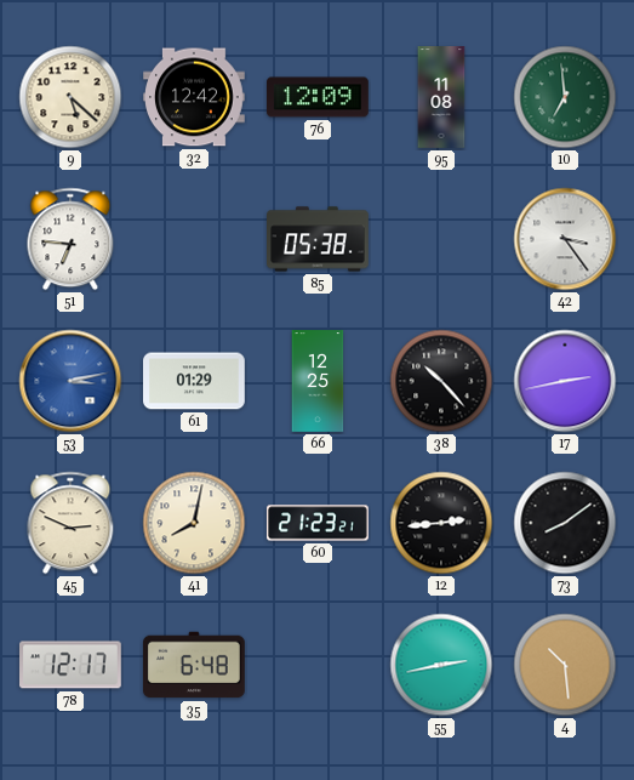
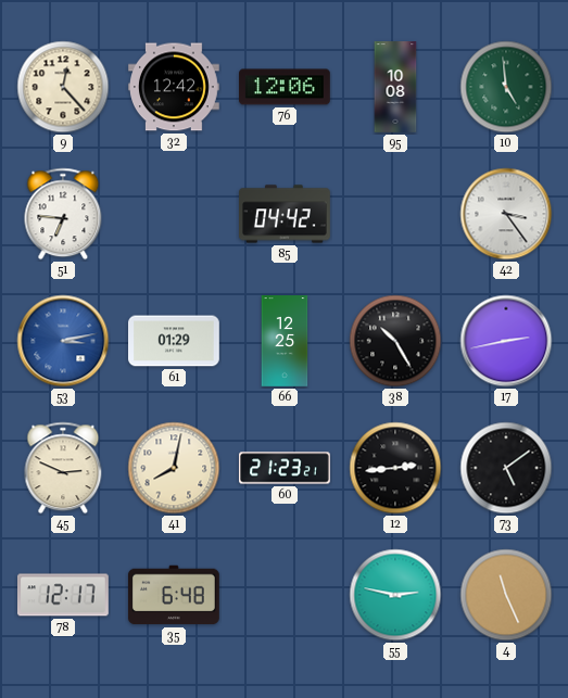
9: 5:22 -> 12:23 (63, 87)
76: 12:09 -> 12:06 (286, 87)
95: 11:08 -> 10:08 (395, 87)
10: 6:59 -> 4:59 (506, 87)
85: 05:38 -> 04:42 (286, 214)
38: 10:23 -> 10:25 (395, 341)
73: 8:09 -> 5:09 (506, 468)
55: 2:43 -> 2:47 (395, 595)
4: 10:29 -> 11:26 (506, 595)
